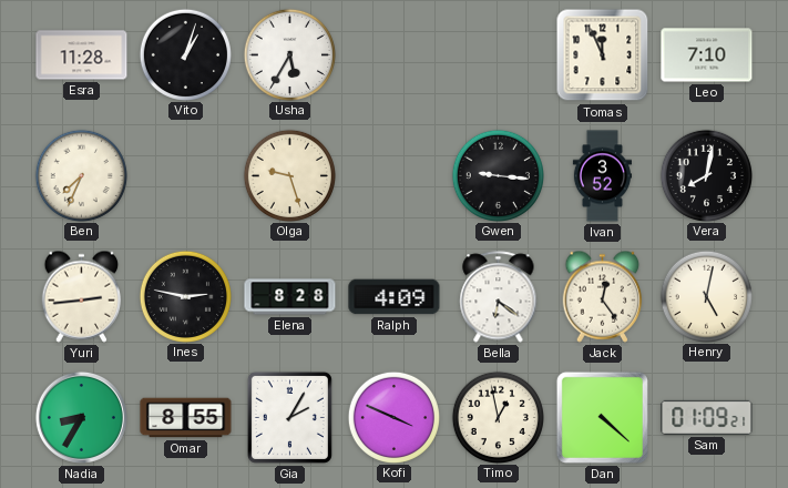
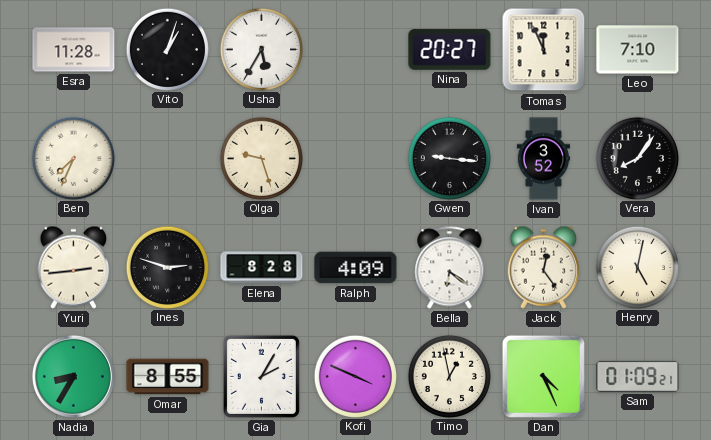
Nina: none -> 20:27 (450, 50)
Vera: 8:02 -> 8:06 (637, 158)
Ines: 2:47 -> 2:48 (167, 267)
Dan: 4:22 -> 4:26 (543, 376)
